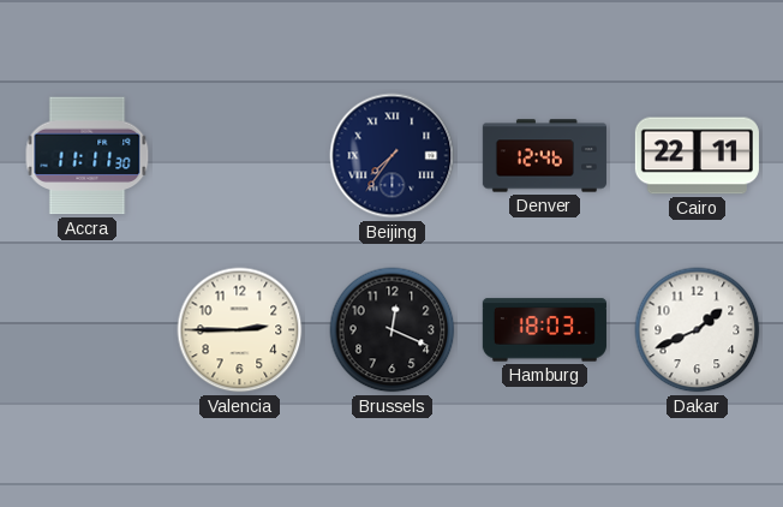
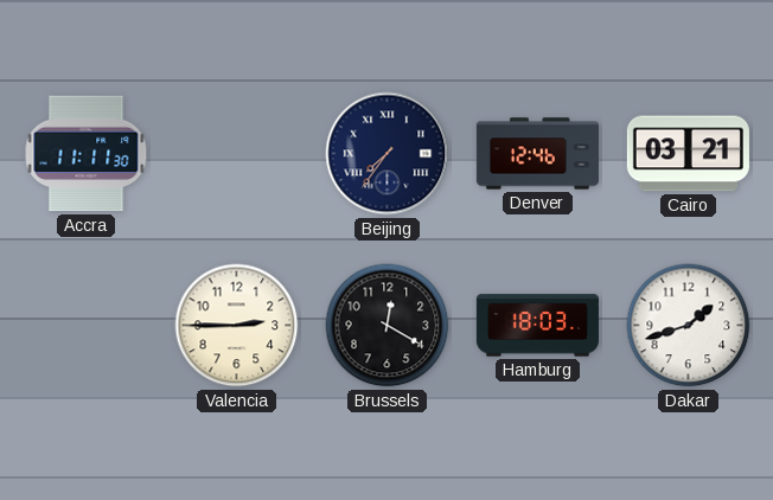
Cairo: 22:11 -> 03:21 (688, 154)
Brussels: 12:19 -> 12:20 (388, 326)
Dakar: 1:41 -> 1:42 (689, 326)
